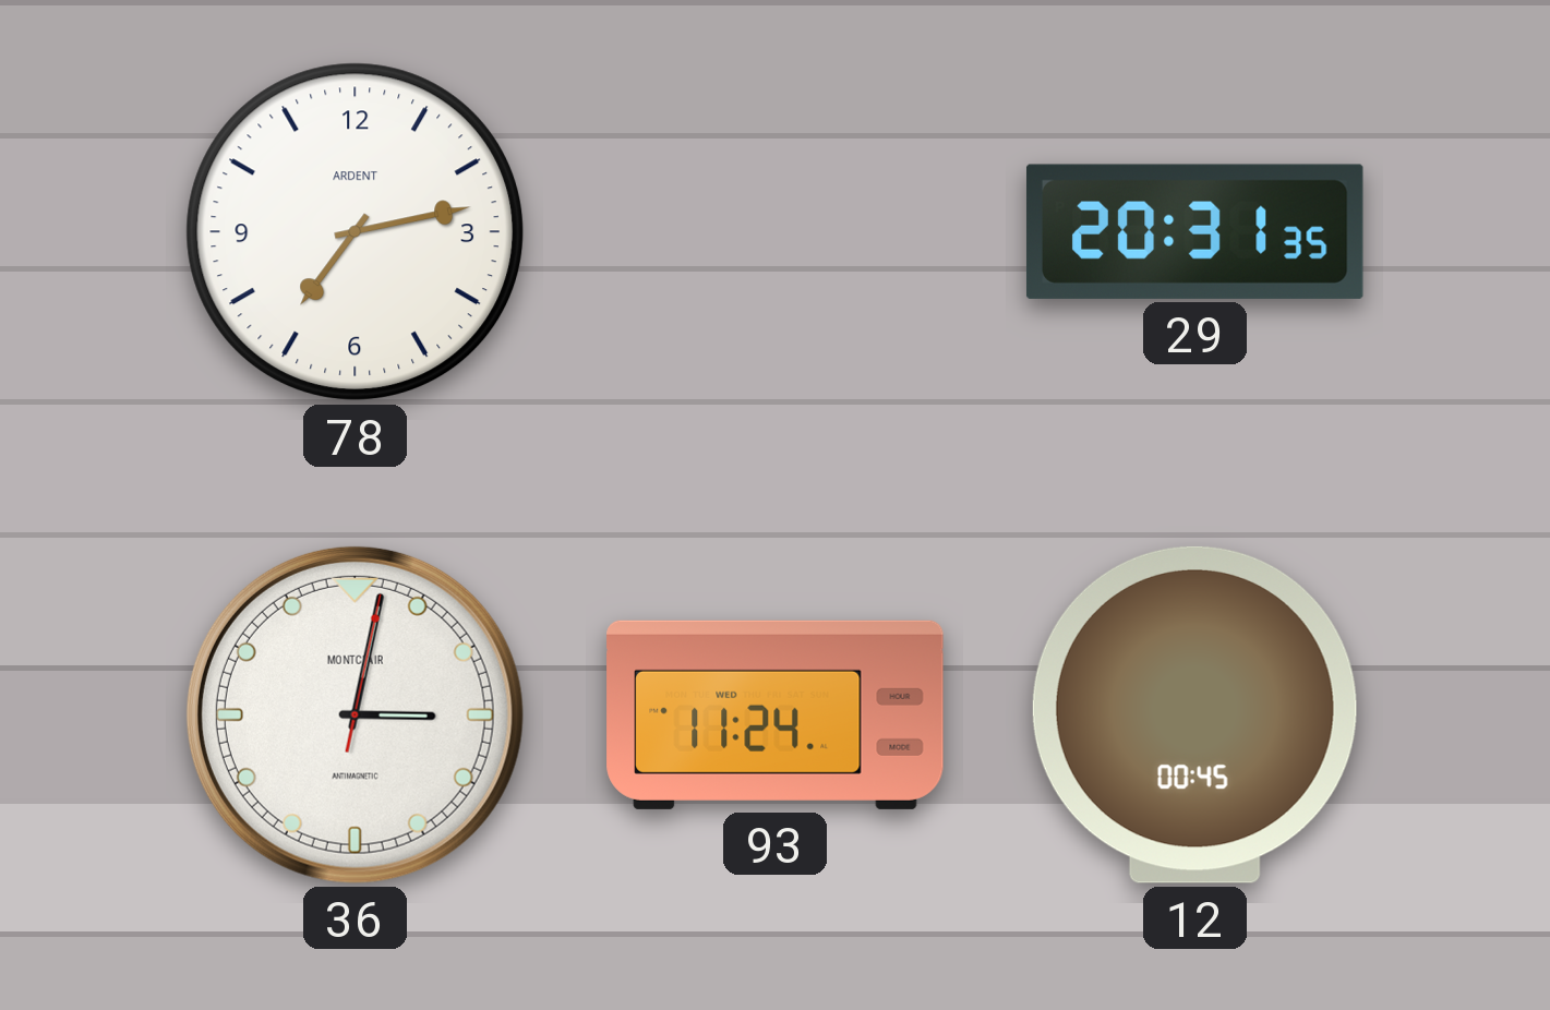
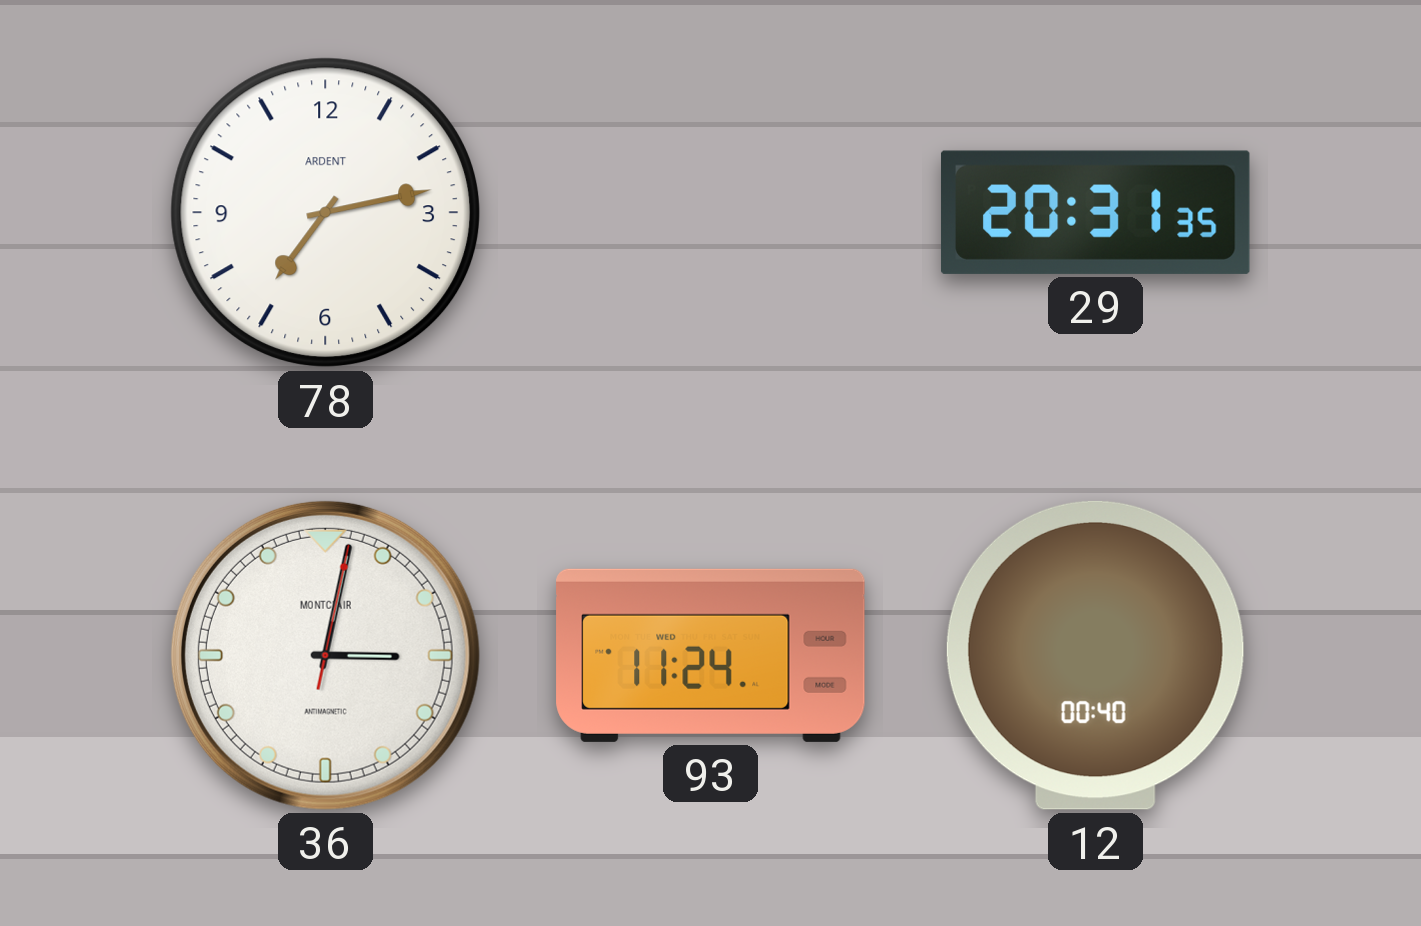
12: 00:45 -> 00:40 (1095, 655)
